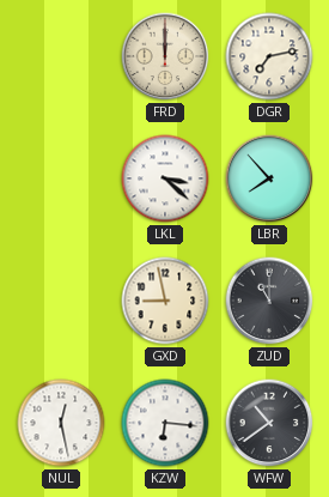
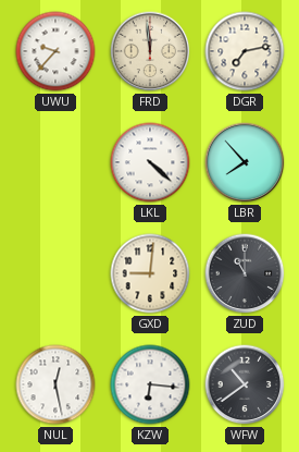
UWU: none -> 9:37 (55, 51)
FRD: 12:00 -> 11:59 (150, 51)
LKL: 3:22 -> 4:22 (150, 162)
GXD: 8:58 -> 9:01 (150, 273)
